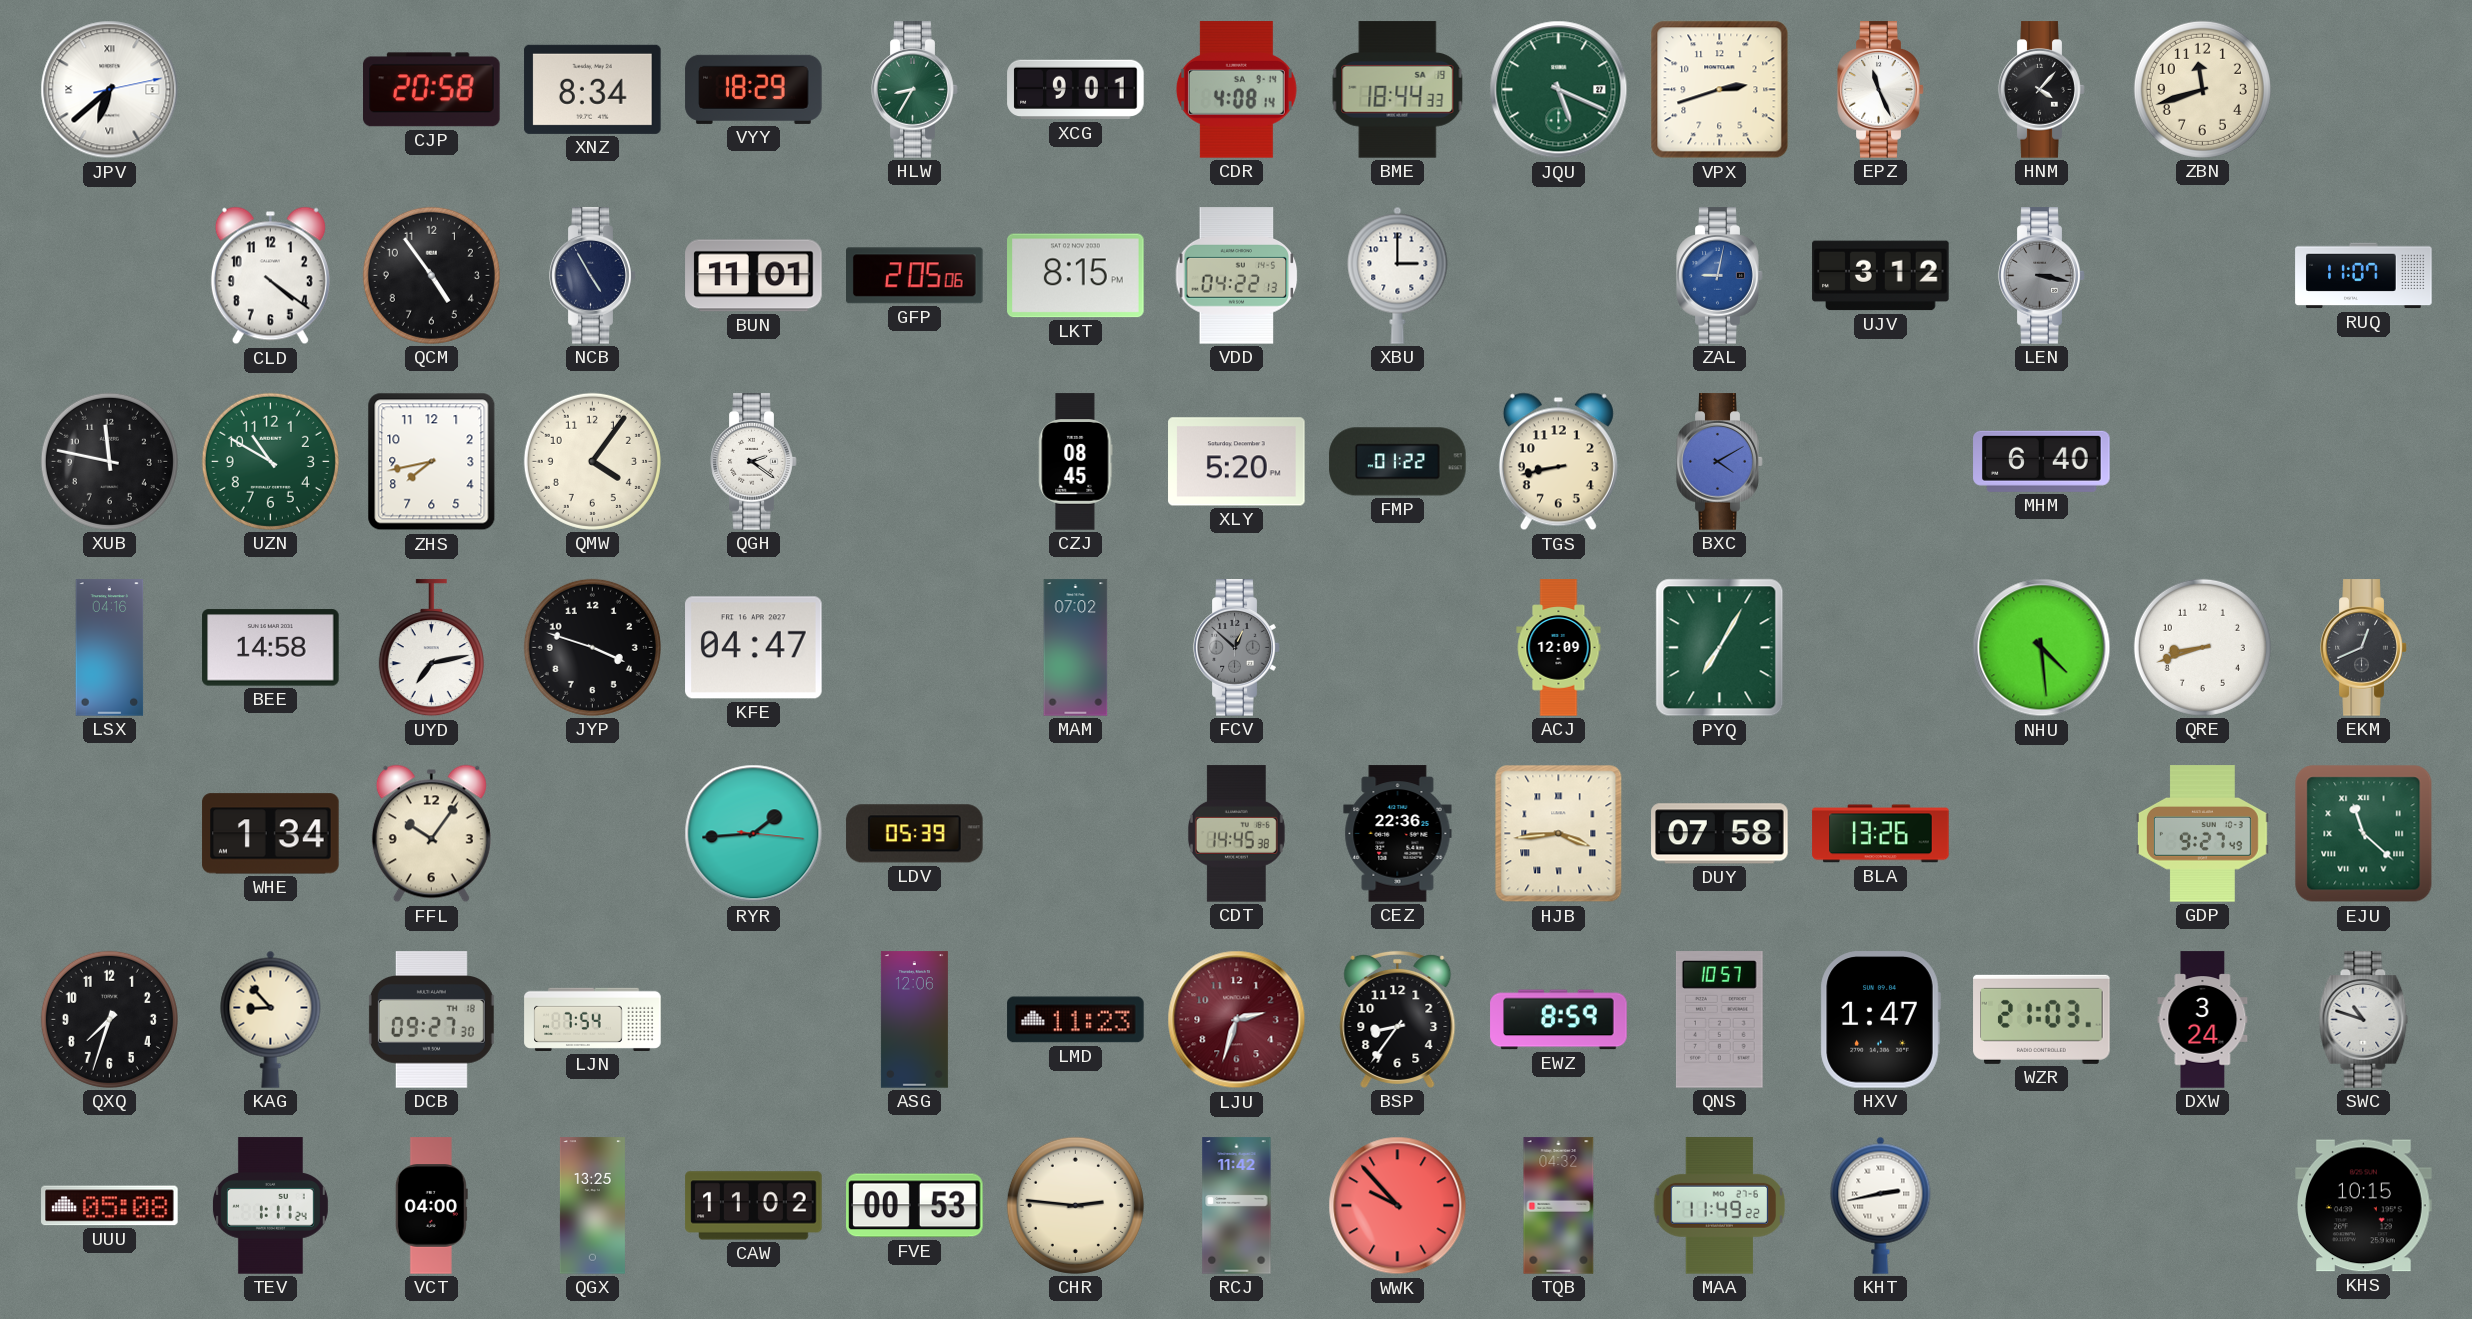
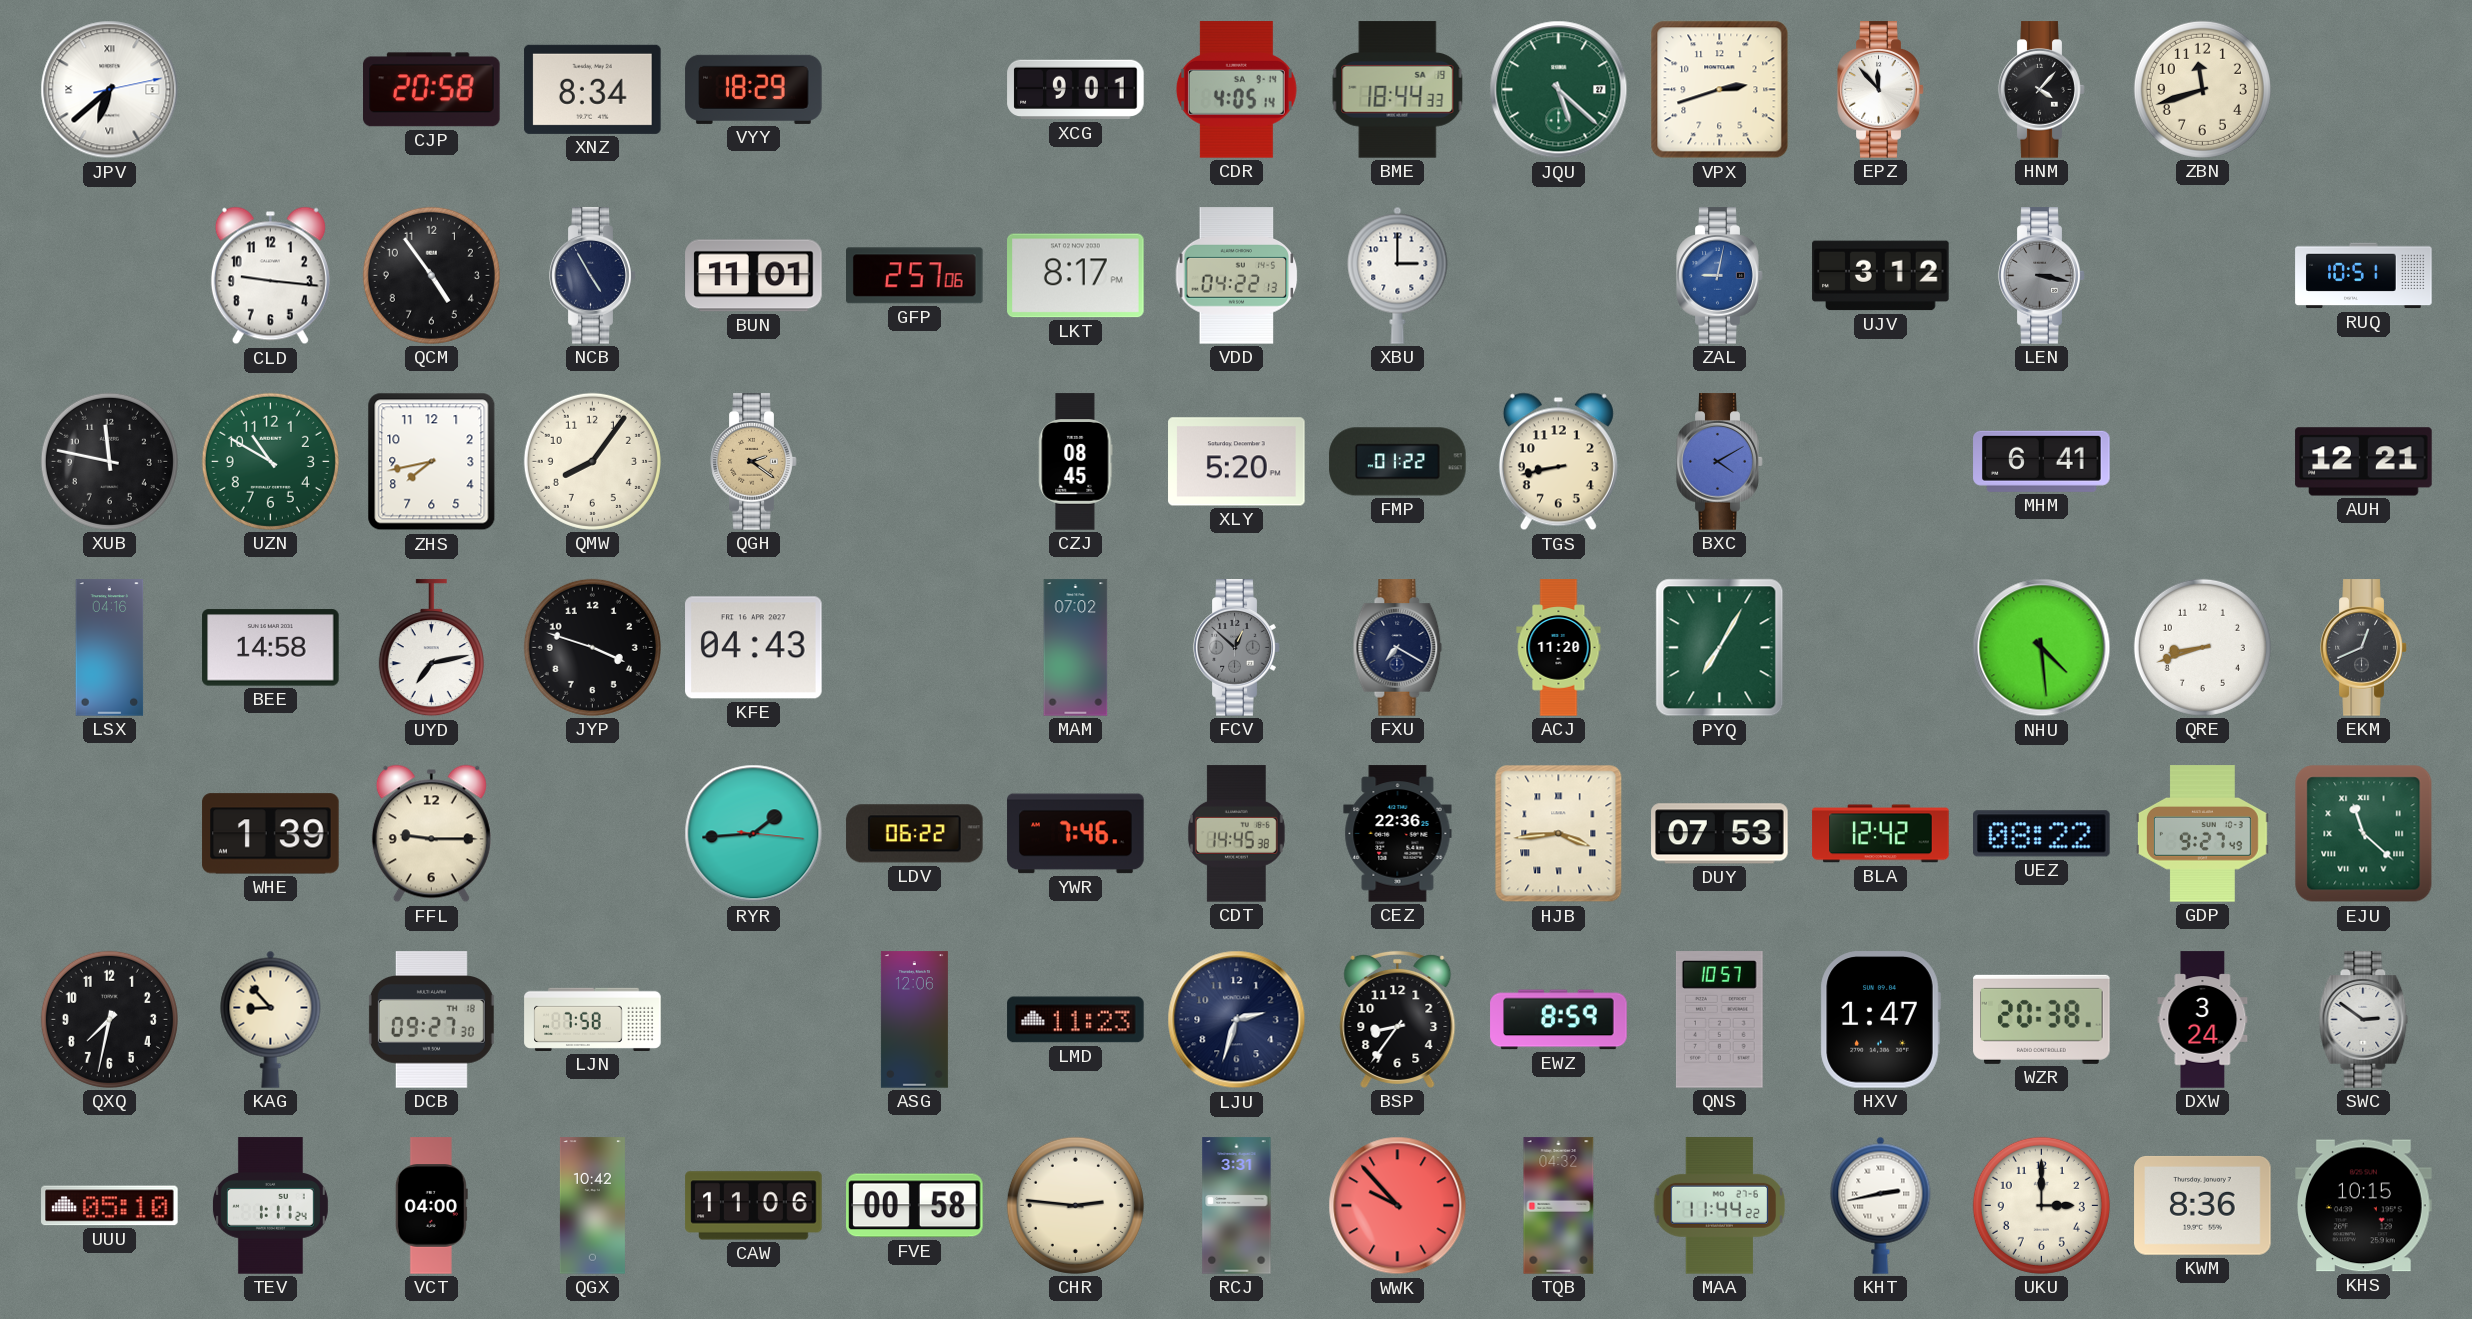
HLW: 8:35 -> none (915, 90)
CDR: 4:08 -> 4:05 (1236, 90)
JQU: 5:19 -> 5:22 (1559, 90)
EPZ: 11:26 -> 11:53 (1881, 90)
CLD: 4:21 -> 9:16 (270, 276)
GFP: 2:05 -> 2:57 (915, 276)
LKT: 8:15 -> 8:17 (1076, 276)
RUQ: 11:07 -> 10:51 (2364, 276)
QMW: 4:06 -> 8:06 (592, 461)
QGH dial: white -> champagne (754, 462)
MHM: 6:40 -> 6:41 (2042, 461)
AUH: none -> 12:21 (2364, 462)
KFE: 04:47 -> 04:43 (754, 648)
FXU: none -> 7:20 (1398, 648)
ACJ: 12:09 -> 11:20 (1559, 648)
WHE: 1:34 -> 1:39 (271, 834)
FFL: 10:06 -> 9:15 (431, 834)
LDV: 05:39 -> 06:22 (915, 834)
YWR: none -> 7:46 (1076, 834)
DUY: 07:58 -> 07:53 (1720, 834)
BLA: 13:26 -> 12:42 (1881, 834)
UEZ: none -> 08:22 (2042, 834)
QXQ: 7:33 -> 7:32 (109, 1019)
LJN: 7:54 -> 7:58 (593, 1019)
LJU dial: burgundy -> navy (1237, 1020)
WZR: 21:03 -> 20:38 (2042, 1019)
SWC: 10:48 -> 2:51 (2364, 1020)
UUU: 05:08 -> 05:10 (110, 1206)
QGX: 13:25 -> 10:42 (592, 1206)
CAW: 11:02 -> 11:06 (754, 1206)
FVE: 00:53 -> 00:58 (915, 1206)
RCJ: 11:42 -> 3:31 (1237, 1206)
MAA: 11:49 -> 11:44 (1720, 1206)
UKU: none -> 3:00 (2041, 1205)
KWM: none -> 8:36 (2203, 1205)
